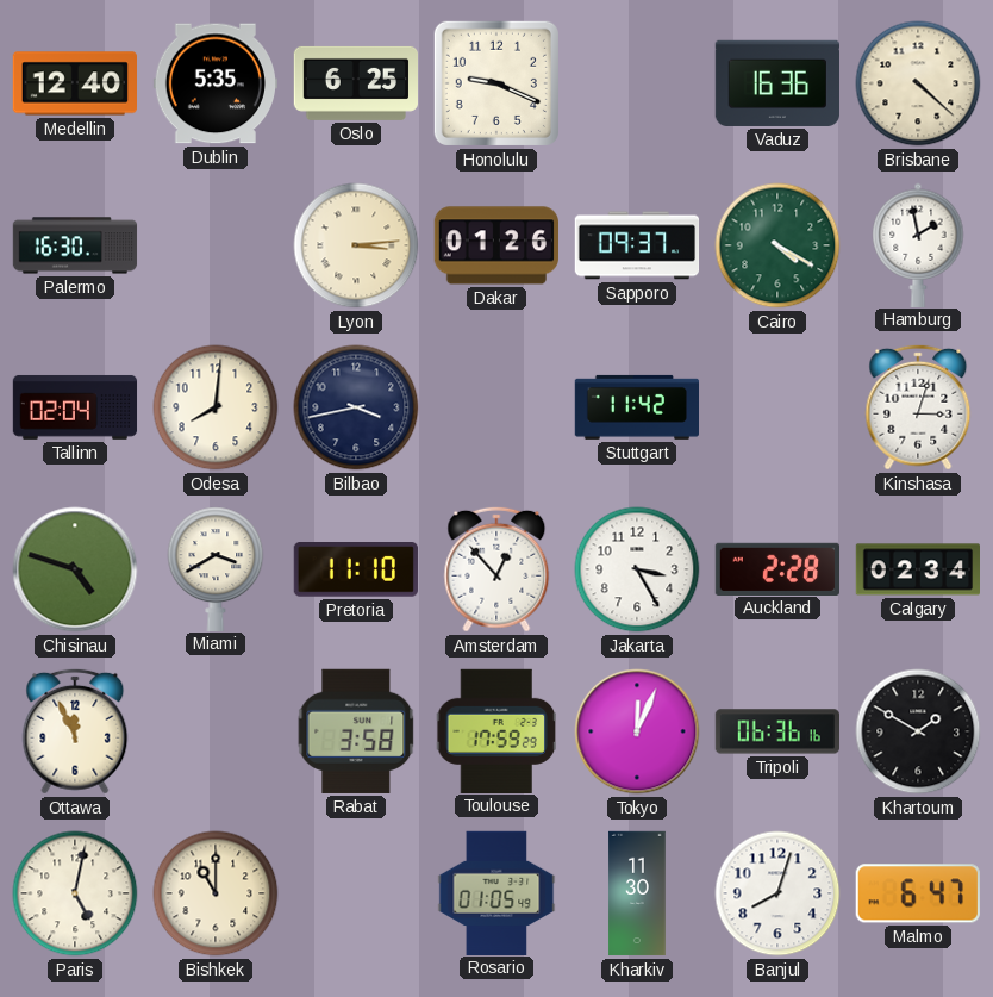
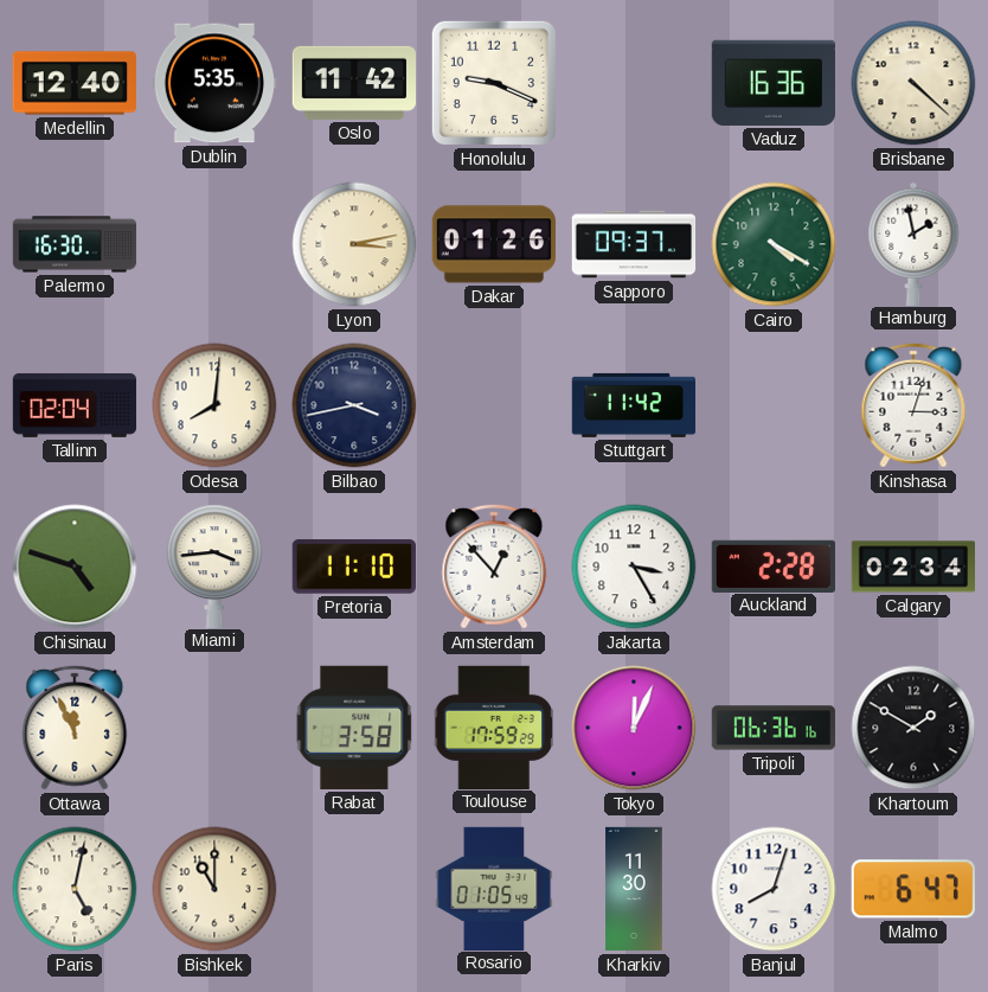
Oslo: 6:25 -> 11:42 (353, 83)
Lyon: 3:14 -> 3:13 (354, 244)
Miami: 3:40 -> 3:44 (214, 565)
